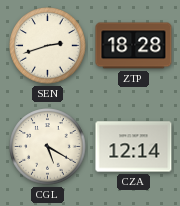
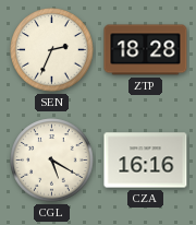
SEN: 2:42 -> 2:34 (52, 50)
CZA: 12:14 -> 16:16 (146, 161)
